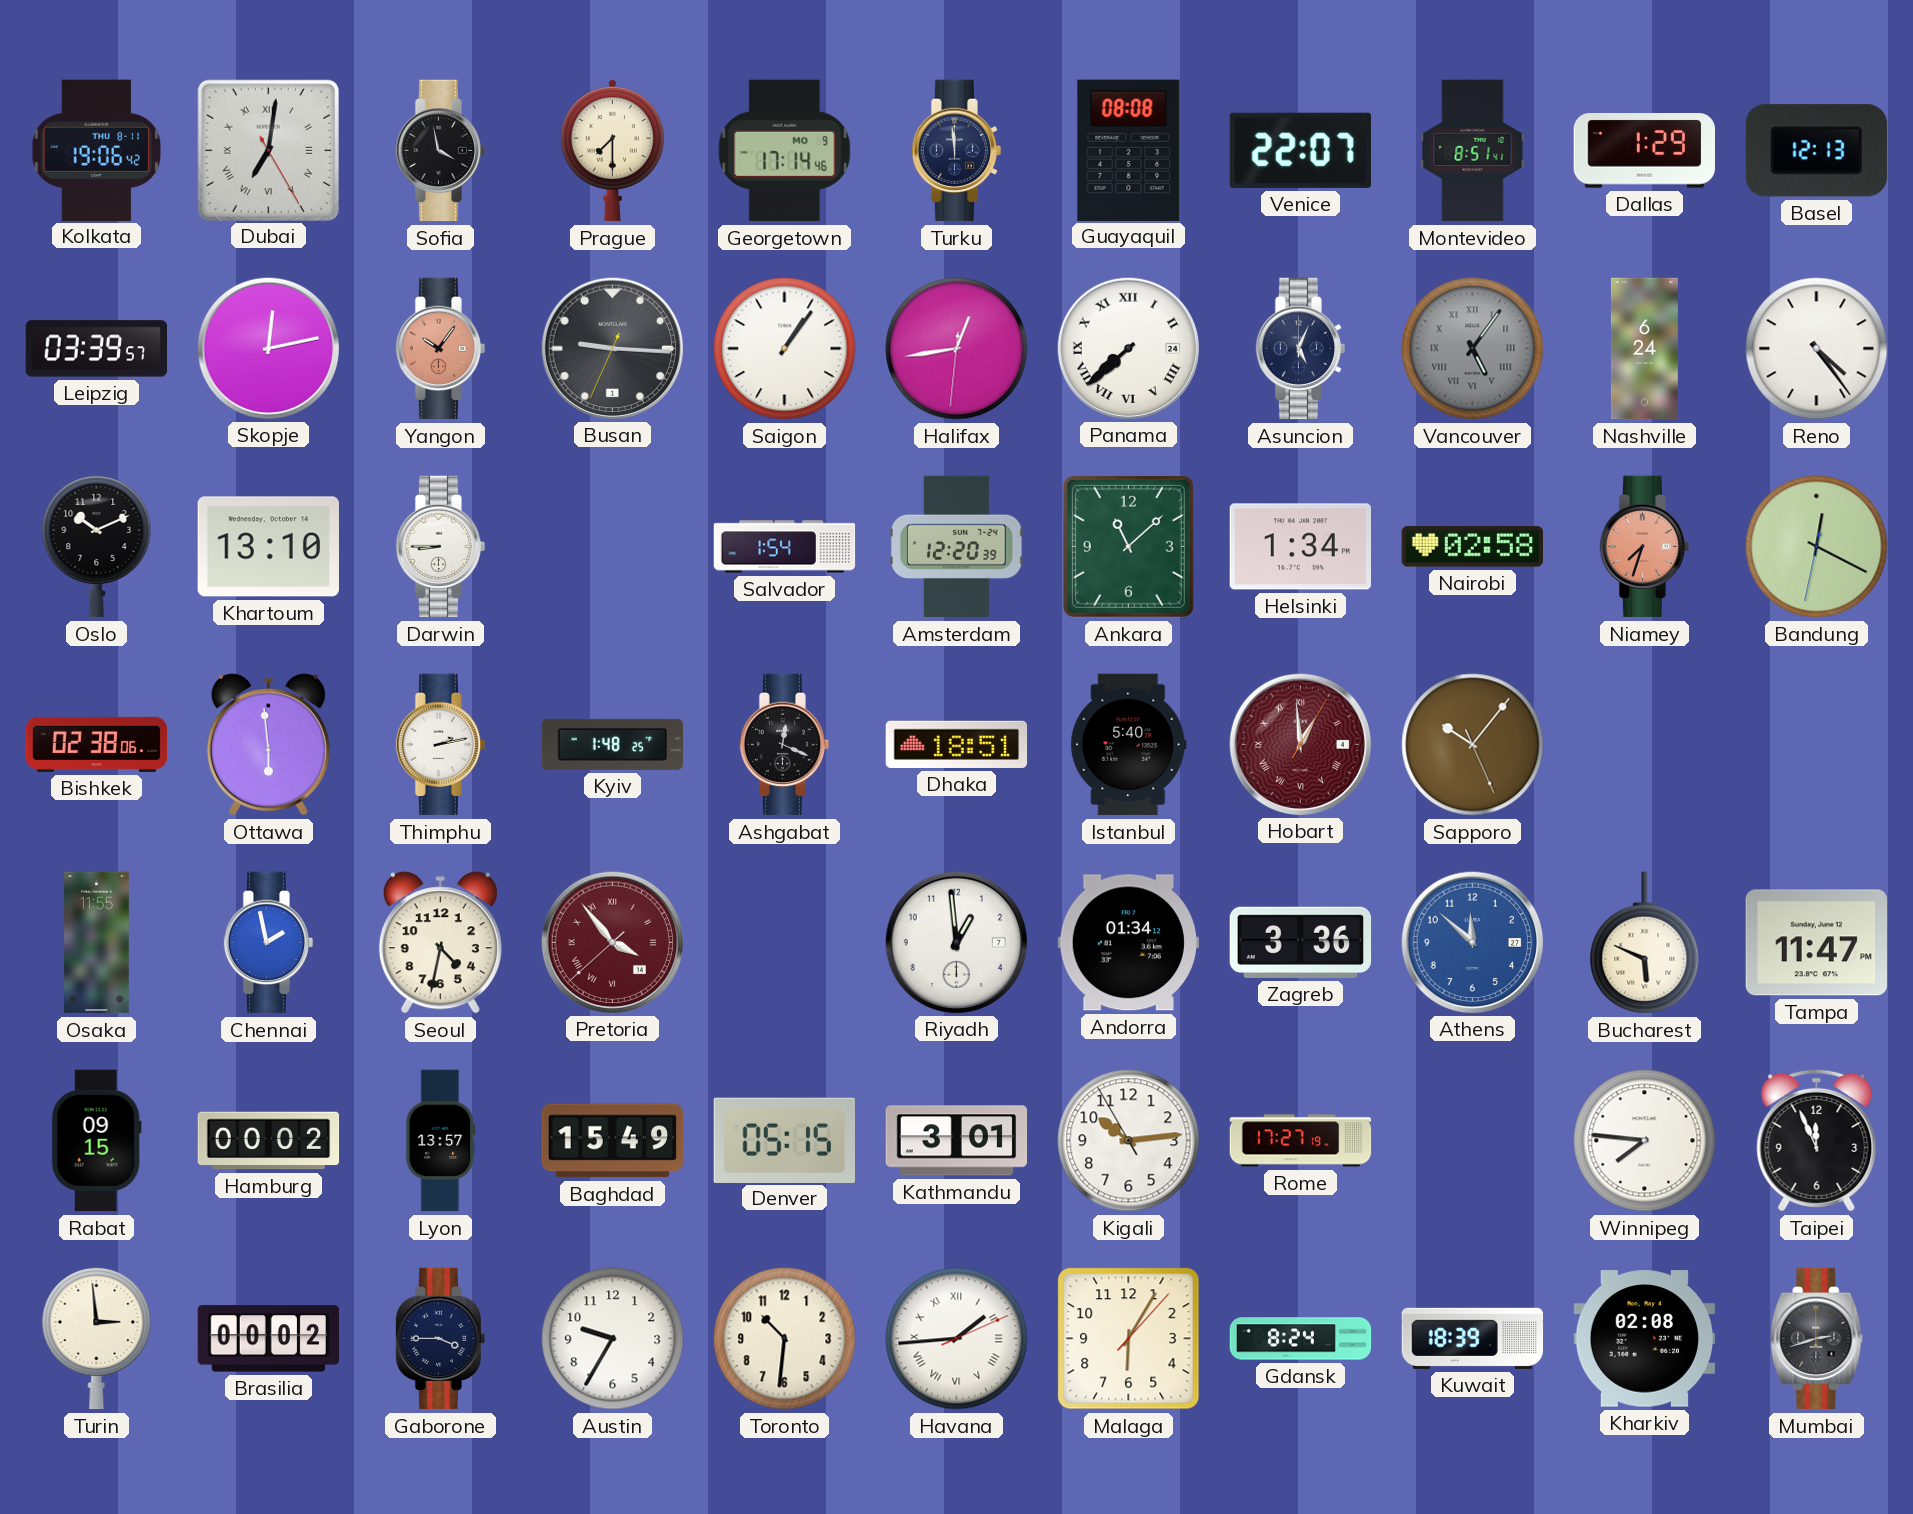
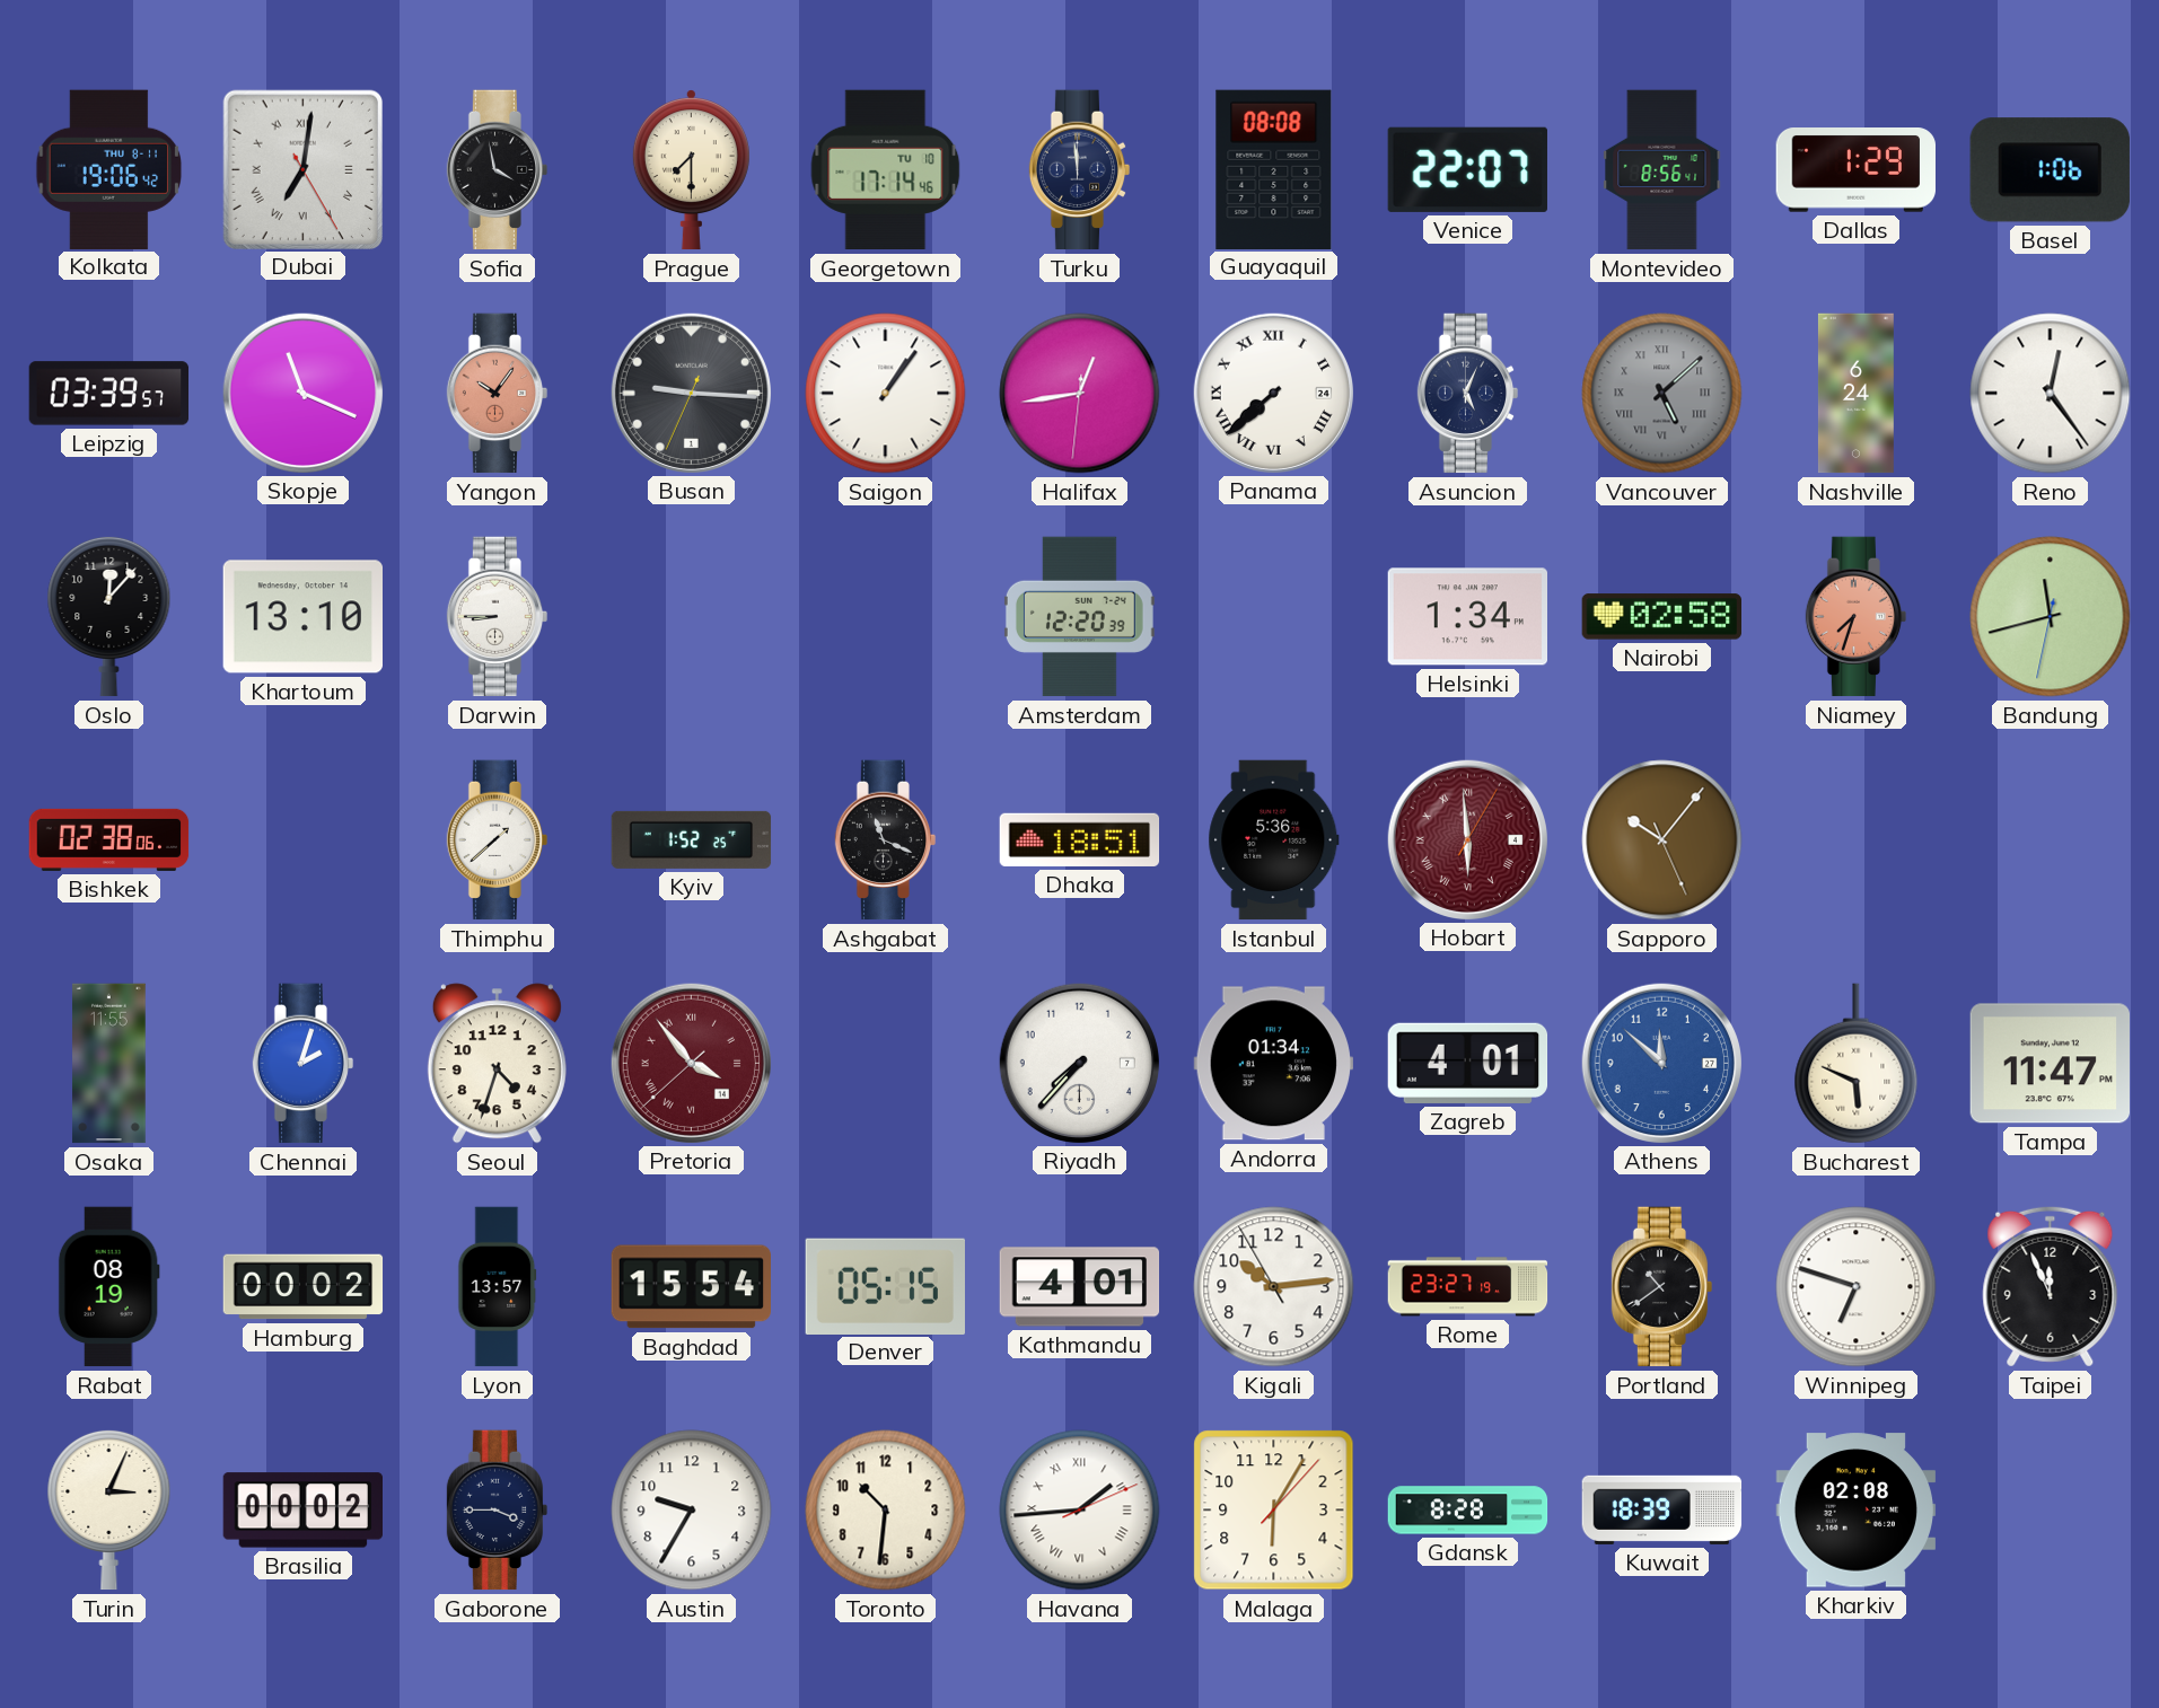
Georgetown date: MO 9 -> TU 10 (886, 170)
Montevideo: 8:51 -> 8:56 (1662, 170)
Basel: 12:13 -> 1:06 (2050, 170)
Skopje: 12:13 -> 11:19 (302, 393)
Vancouver: 5:06 -> 5:08 (1662, 394)
Reno: 4:24 -> 12:24 (2051, 394)
Oslo: 10:11 -> 12:07 (109, 616)
Salvador: 1:54 -> none (785, 547)
Ankara: 11:08 -> none (1128, 546)
Bandung: 12:19 -> 11:42 (2051, 617)
Ottawa: 5:59 -> none (268, 745)
Thimphu: 2:13 -> 1:38 (498, 840)
Kyiv: 1:48 -> 1:52 (692, 839)
Ashgabat: 12:19 -> 11:19 (886, 840)
Istanbul: 5:40 -> 5:36 (1274, 840)
Hobart: 12:59 -> 5:59 (1467, 839)
Chennai: 1:58 -> 2:03 (304, 1064)
Seoul: 4:32 -> 4:33 (497, 1064)
Riyadh: 12:59 -> 7:37 (1079, 1063)
Zagreb: 3:36 -> 4:01 (1468, 1063)
Rabat: 09:15 -> 08:19 (108, 1287)
Baghdad: 15:49 -> 15:54 (691, 1287)
Kathmandu: 3:01 -> 4:01 (1080, 1287)
Rome: 17:27 -> 23:27 (1468, 1287)
Portland: none -> 10:39 (1662, 1287)
Winnipeg: 7:46 -> 6:48 (1857, 1287)
Turin: 2:59 -> 3:04 (109, 1509)
Gdansk: 8:24 -> 8:28 (1468, 1511)
Mumbai: 2:42 -> none (1817, 1339)
